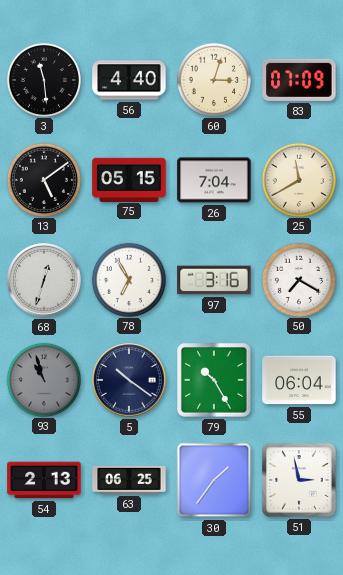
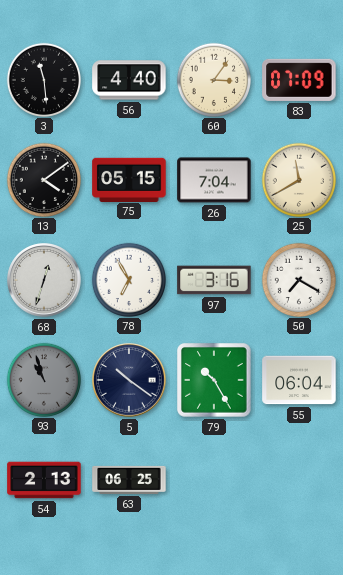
60: 3:03 -> 3:06 (213, 79)
13: 5:09 -> 4:09 (43, 179)
30: 1:36 -> none (214, 480)
51: 2:58 -> none (299, 480)
